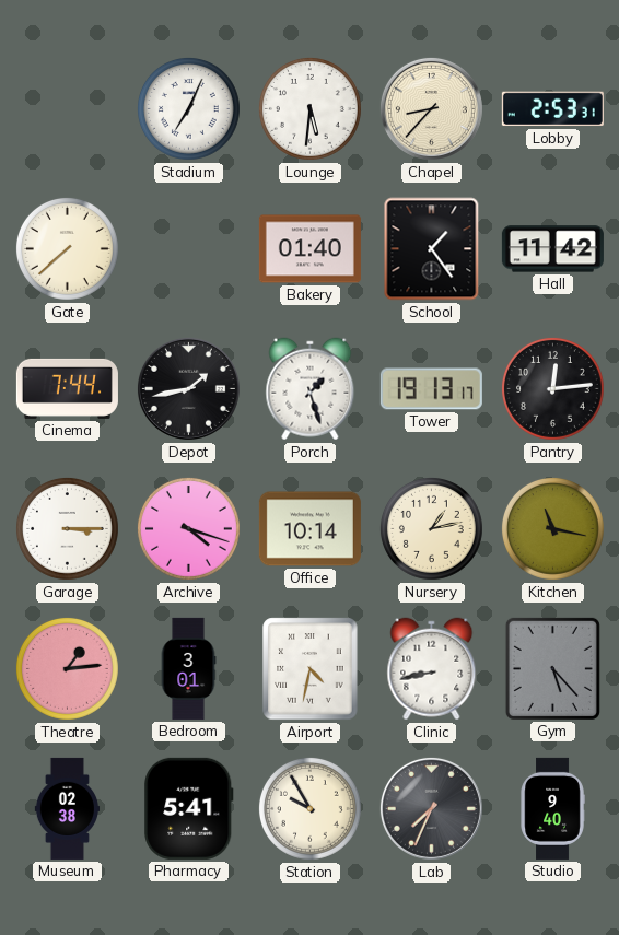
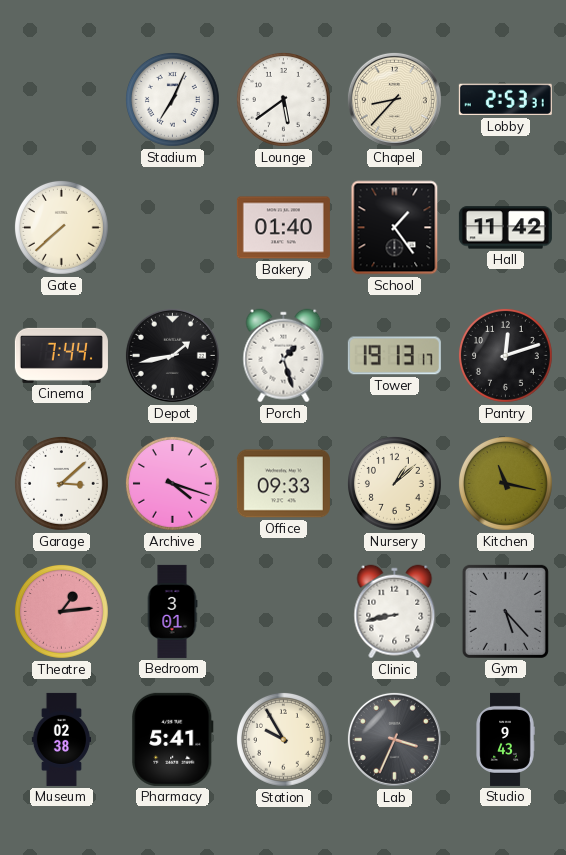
Lounge: 5:31 -> 5:39 (283, 99)
Pantry: 12:14 -> 12:12 (505, 355)
Garage: 3:15 -> 3:08 (61, 483)
Office: 10:14 -> 09:33 (283, 484)
Nursery: 1:13 -> 1:08 (394, 483)
Airport: 4:32 -> none (311, 669)
Lab: 7:34 -> 3:34 (394, 739)
Studio: 9:40 -> 9:43 (505, 739)
